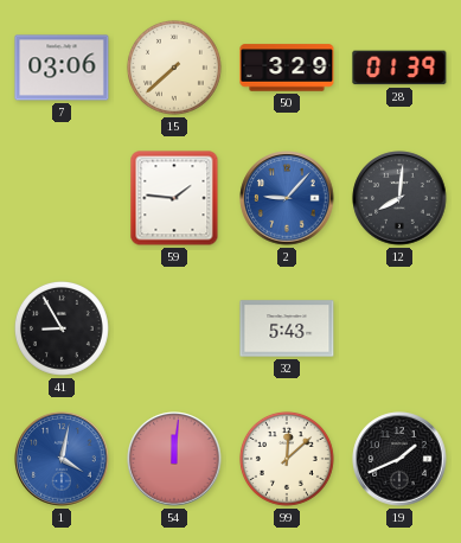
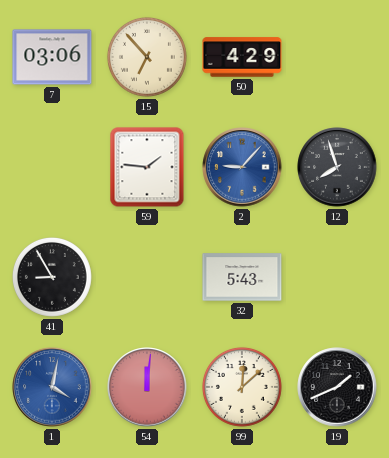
15: 7:38 -> 6:53 (147, 57)
50: 3:29 -> 4:29 (242, 57)
28: 01:39 -> none (399, 68)
12: 8:01 -> 7:57 (337, 167)
